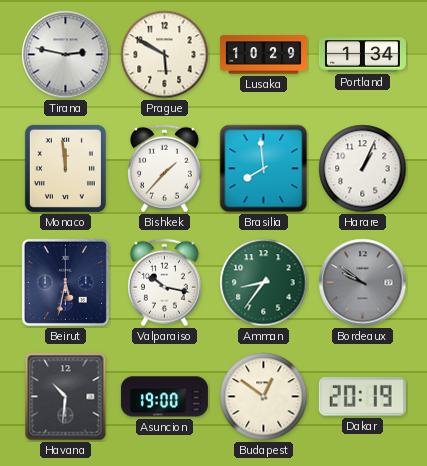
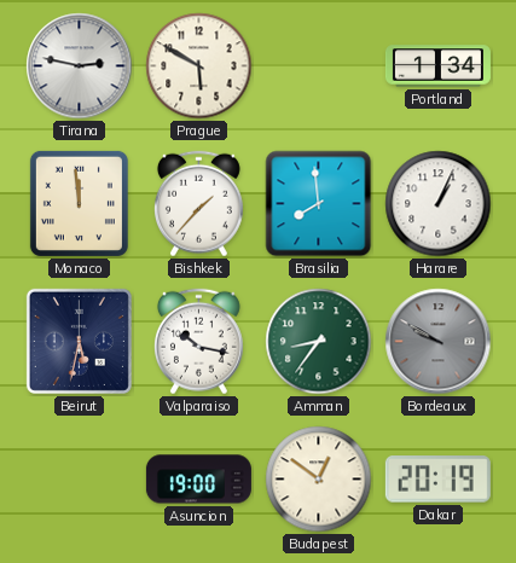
Lusaka: 10:29 -> none (263, 55)
Bordeaux: 9:51 -> 9:50 (439, 342)
Havana: 10:31 -> none (66, 397)
